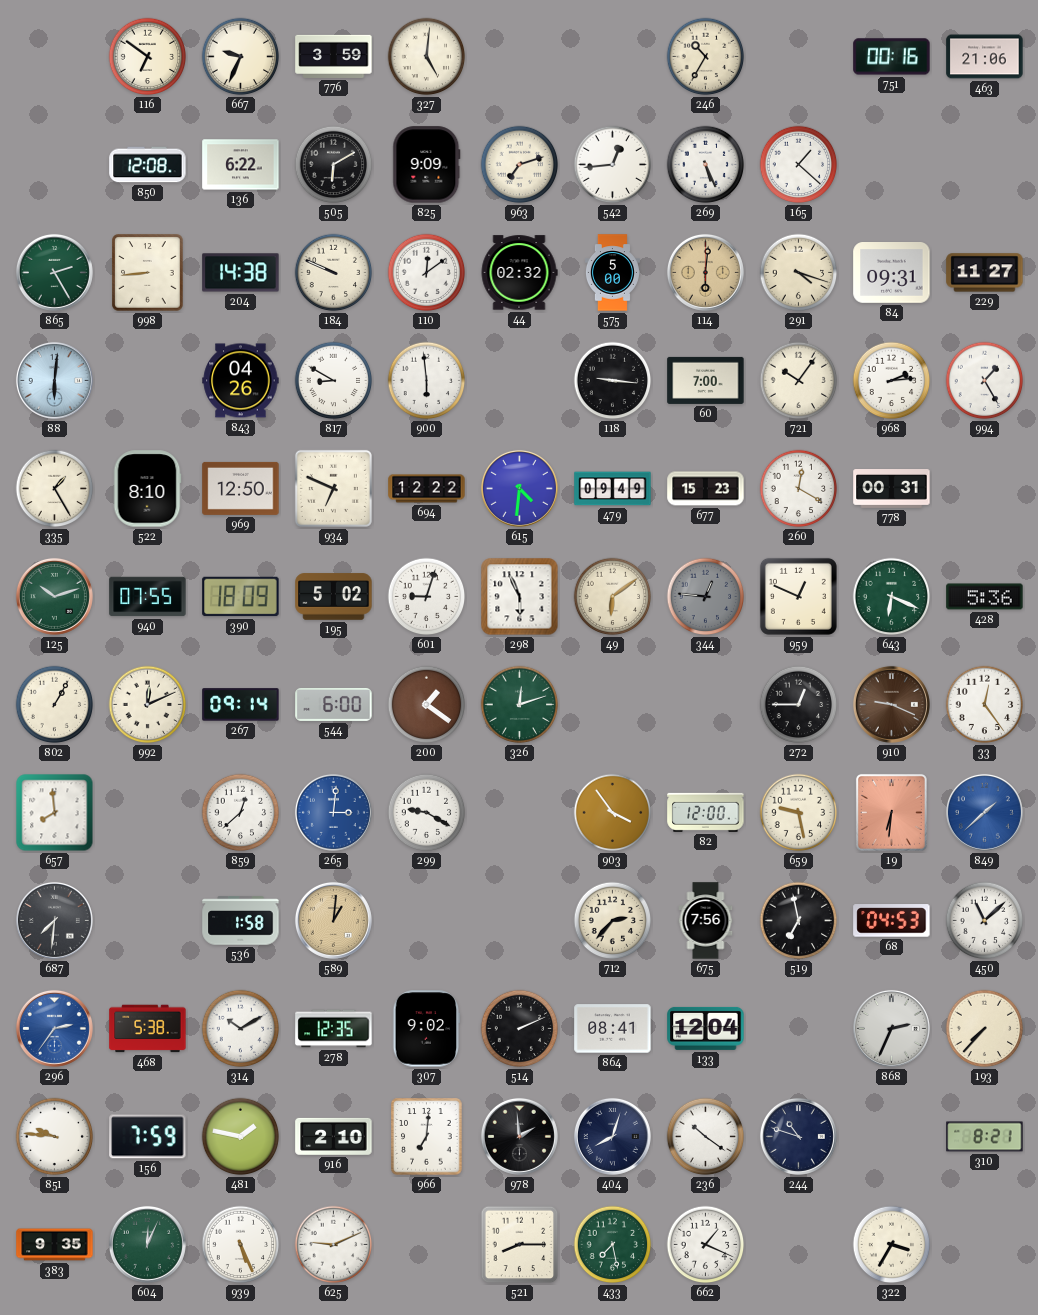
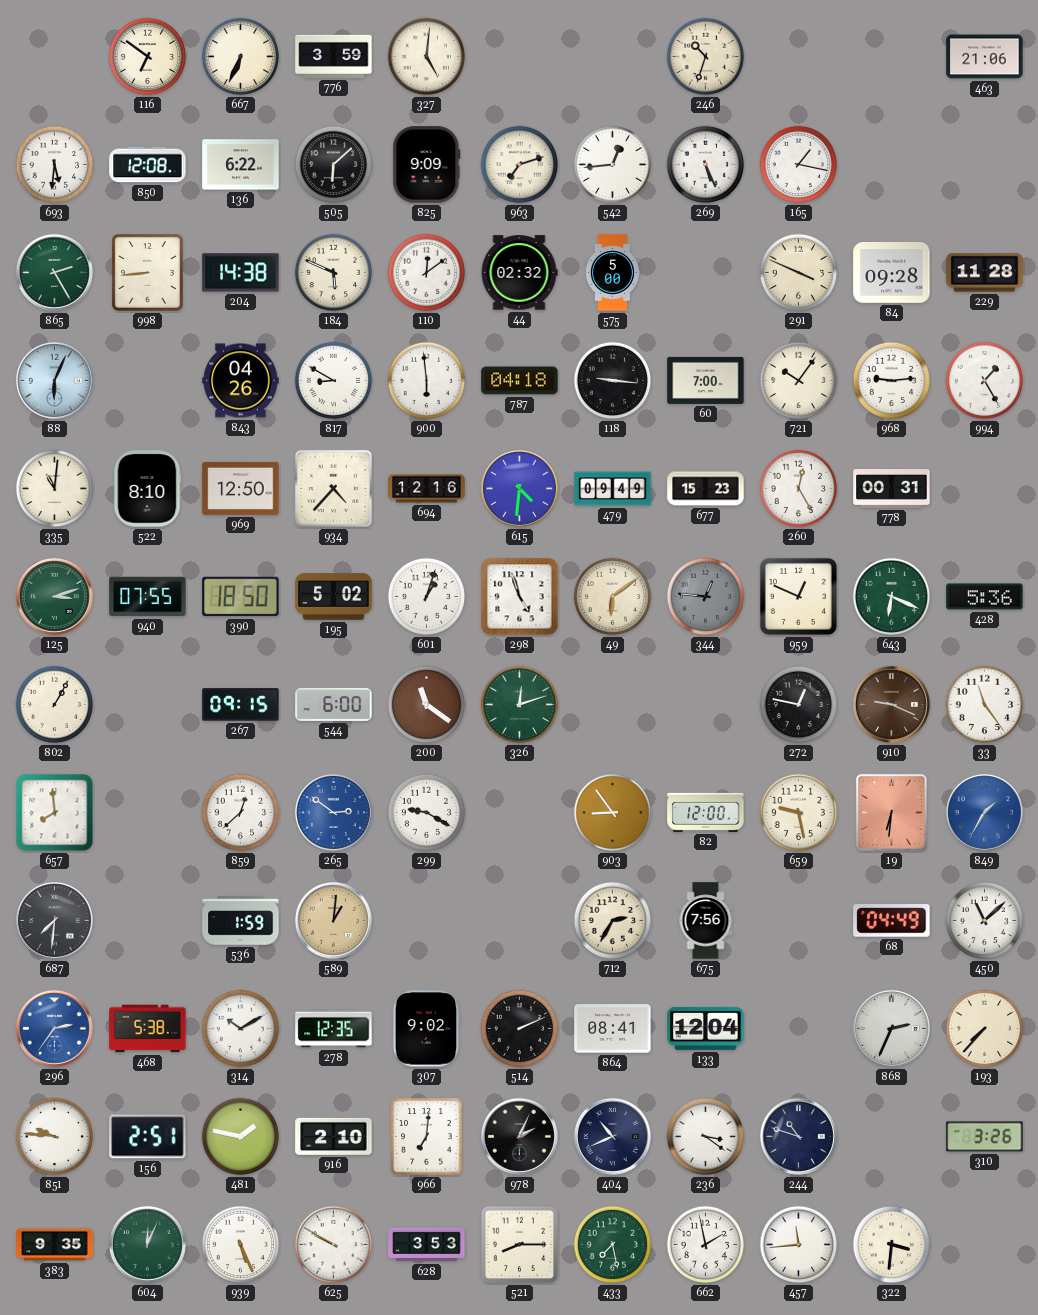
667: 9:34 -> 6:34 (241, 57)
246: 10:35 -> 10:33 (706, 57)
751: 00:16 -> none (892, 57)
693: none -> 5:31 (55, 165)
505: 6:10 -> 6:08 (334, 165)
165: 1:22 -> 1:17 (799, 165)
184: 9:49 -> 5:49 (334, 273)
114: 6:01 -> none (705, 272)
291: 4:18 -> 3:49 (799, 273)
84: 09:31 -> 09:28 (892, 273)
229: 11:27 -> 11:28 (985, 273)
88: 6:01 -> 6:04 (54, 380)
787: none -> 04:18 (520, 381)
968: 2:14 -> 9:14 (892, 381)
335: 1:25 -> 11:01 (55, 489)
934: 6:49 -> 4:37 (333, 488)
694: 12:22 -> 12:16 (427, 489)
260: 12:20 -> 12:25 (799, 489)
125: 10:12 -> 3:12 (54, 596)
390: 18:09 -> 18:50 (241, 597)
601: 9:03 -> 1:03 (427, 597)
298: 5:56 -> 4:57 (520, 597)
992: 12:11 -> none (148, 705)
267: 09:14 -> 09:15 (241, 705)
200: 1:21 -> 11:21 (427, 705)
272: 12:45 -> 12:47 (799, 705)
33: 12:24 -> 11:24 (985, 705)
265: 3:01 -> 2:51 (333, 812)
903: 3:54 -> 8:54 (613, 813)
849: 1:38 -> 1:35 (984, 812)
536: 1:58 -> 1:59 (241, 921)
712: 2:37 -> 2:35 (613, 921)
519: 6:58 -> none (799, 921)
68: 04:53 -> 04:49 (892, 921)
156: 7:59 -> 2:51 (148, 1137)
978: 1:59 -> 2:04 (519, 1136)
404: 8:03 -> 10:41 (612, 1136)
236: 10:21 -> 3:21 (706, 1137)
310: 8:21 -> 3:26 (985, 1137)
625: 9:11 -> 9:50 (334, 1245)
628: none -> 3:53 (427, 1245)
662: 1:19 -> 1:58 (706, 1245)
457: none -> 11:44 (799, 1245)
322: 3:35 -> 3:31 (892, 1245)
